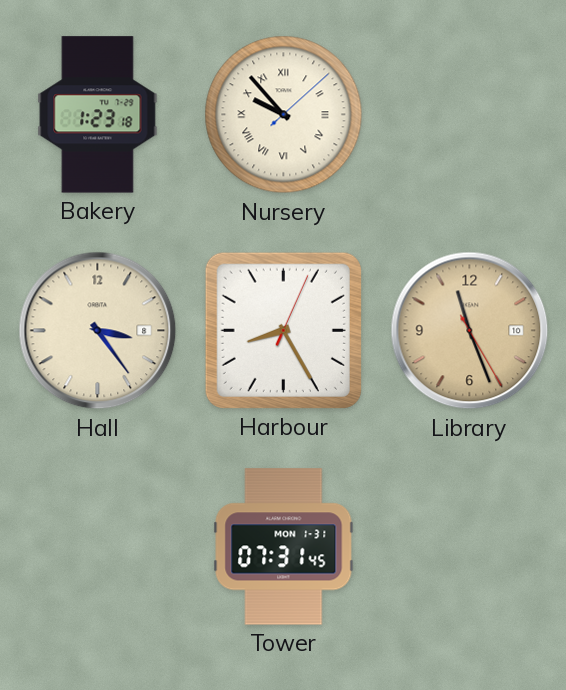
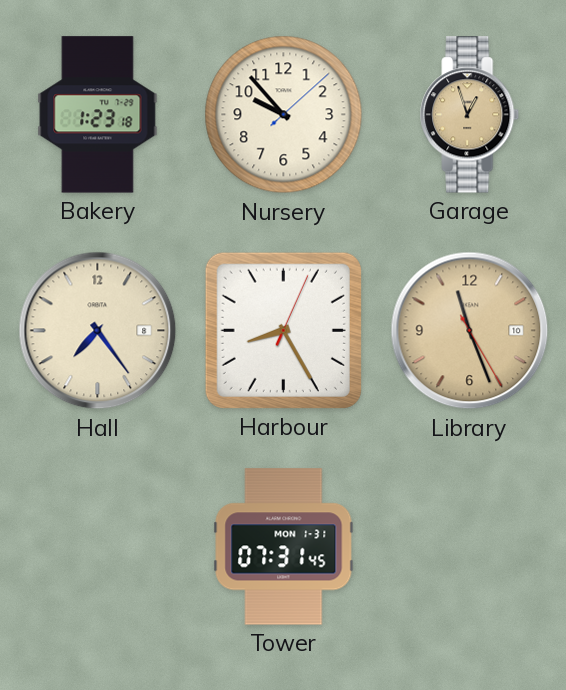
Nursery numerals: Roman -> Arabic (284, 115)
Garage: none -> 12:57 (470, 115)
Hall: 3:24 -> 7:24 (98, 331)
